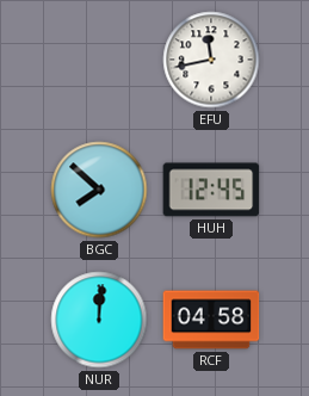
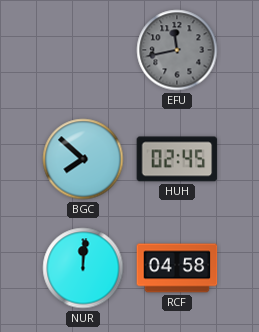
EFU dial: white -> grey (177, 50)
HUH: 12:45 -> 02:45 (177, 159)
